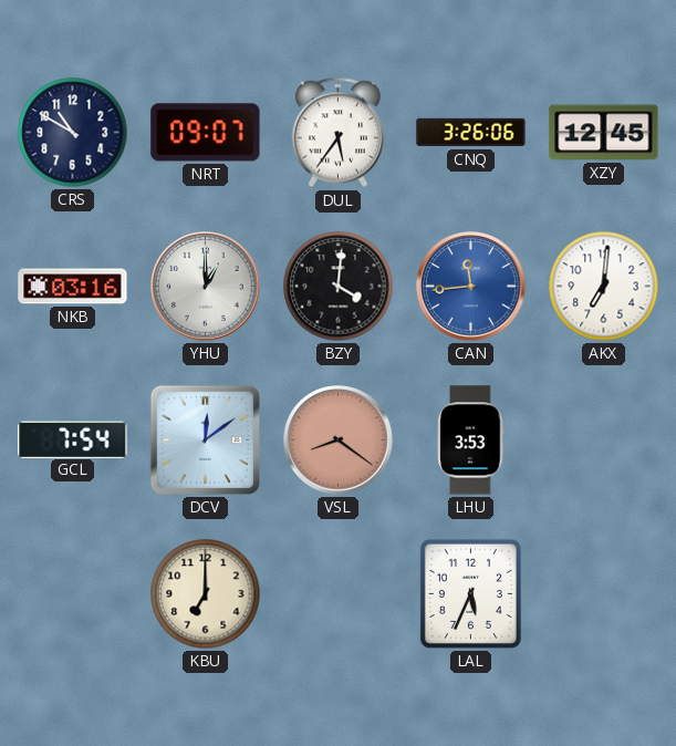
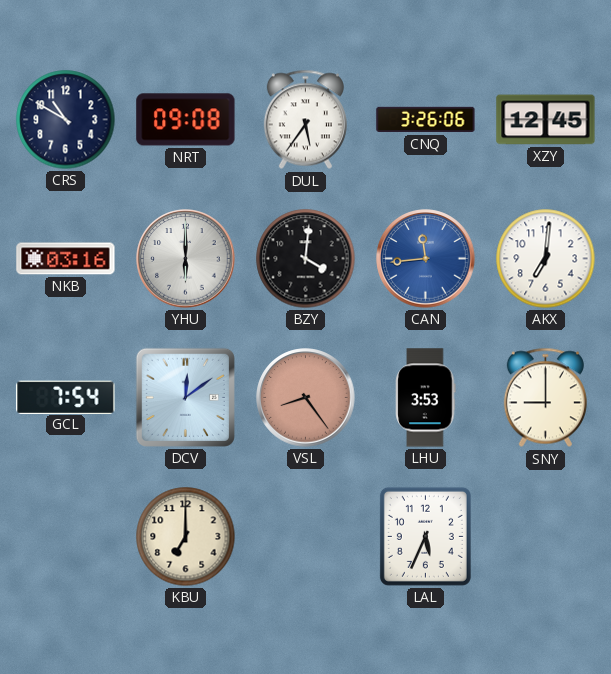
NRT: 09:07 -> 09:08 (186, 120)
YHU: 1:00 -> 6:00 (186, 259)
VSL: 8:21 -> 8:24 (306, 398)
SNY: none -> 9:00 (545, 398)
